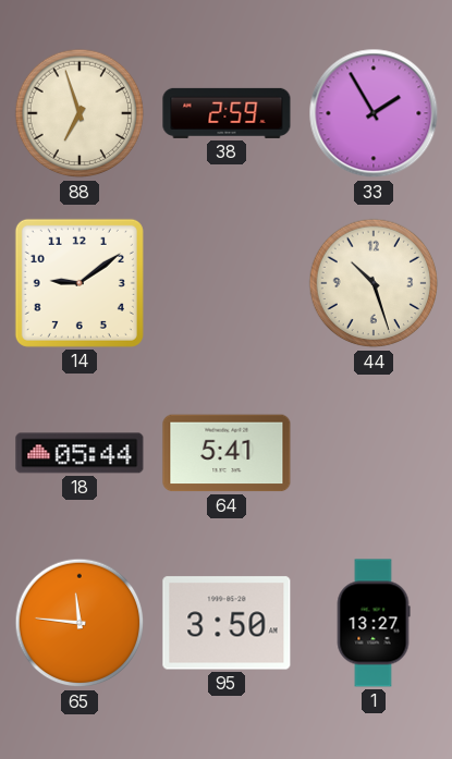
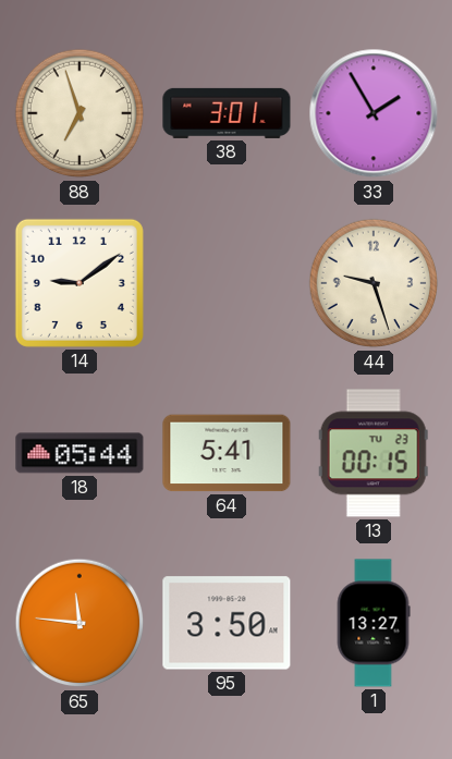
38: 2:59 -> 3:01 (227, 113)
44: 10:27 -> 9:27 (374, 283)
13: none -> 00:15 (374, 453)
